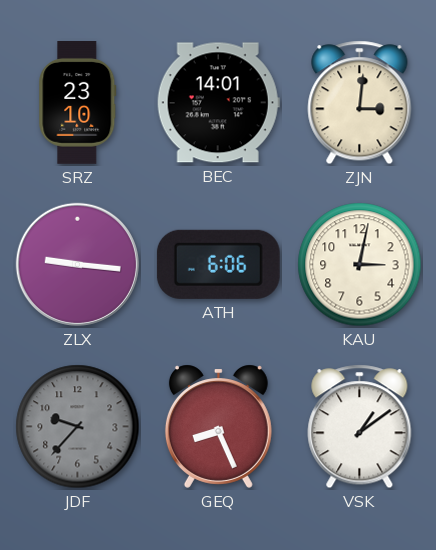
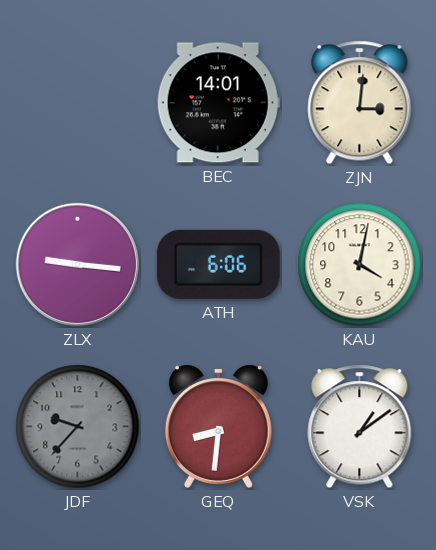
SRZ: 23:10 -> none (78, 103)
KAU: 3:02 -> 4:02 (360, 265)
GEQ: 8:26 -> 8:31 (218, 426)
